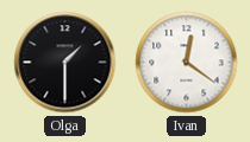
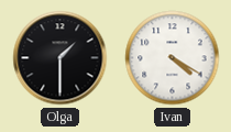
Ivan: 12:21 -> 4:20 (173, 58)
